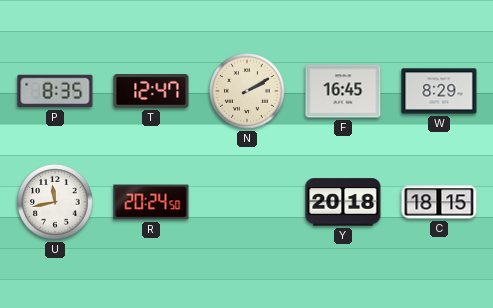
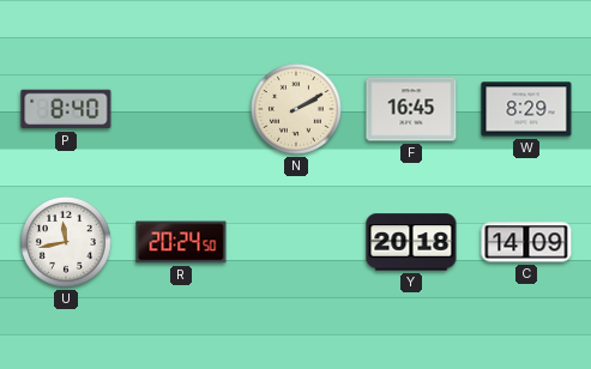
P: 8:35 -> 8:40 (66, 109)
T: 12:47 -> none (151, 92)
C: 18:15 -> 14:09 (526, 242)
